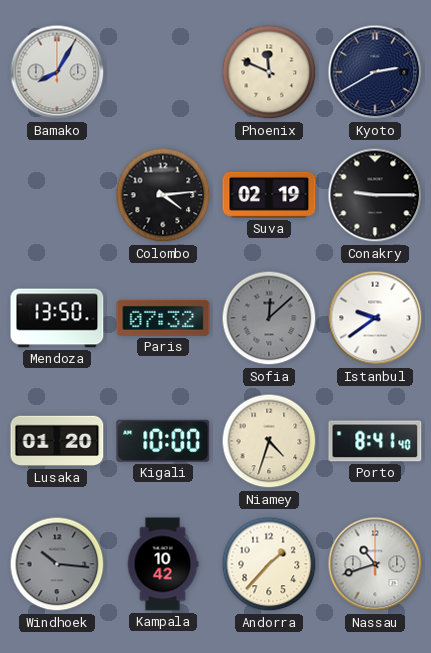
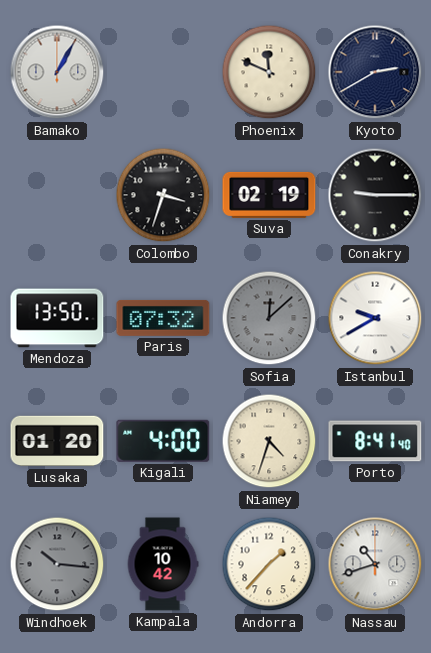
Bamako: 8:05 -> 1:05 (57, 72)
Colombo: 4:14 -> 3:33 (163, 195)
Istanbul: 9:39 -> 9:40 (375, 318)
Kigali: 10:00 -> 4:00 (163, 441)
